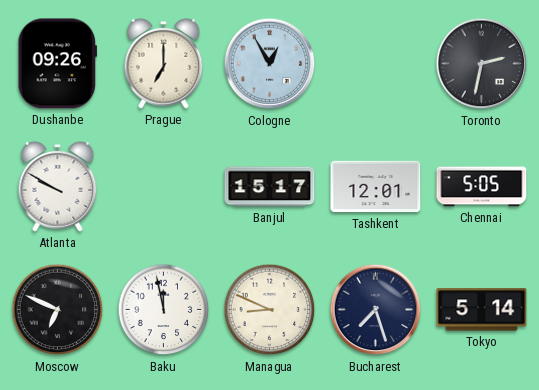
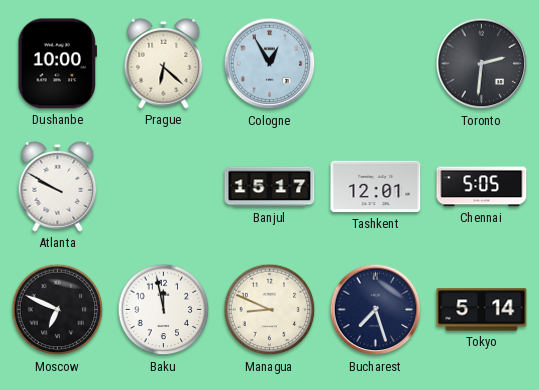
Dushanbe: 09:26 -> 10:00 (57, 64)
Prague: 7:00 -> 6:22 (164, 63)
Toronto: 2:32 -> 2:31 (482, 64)
